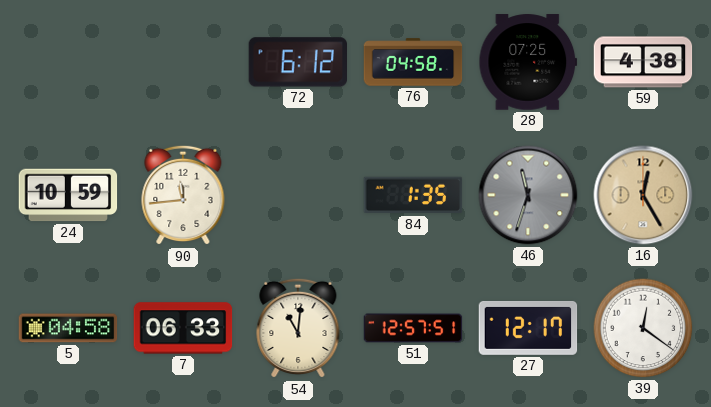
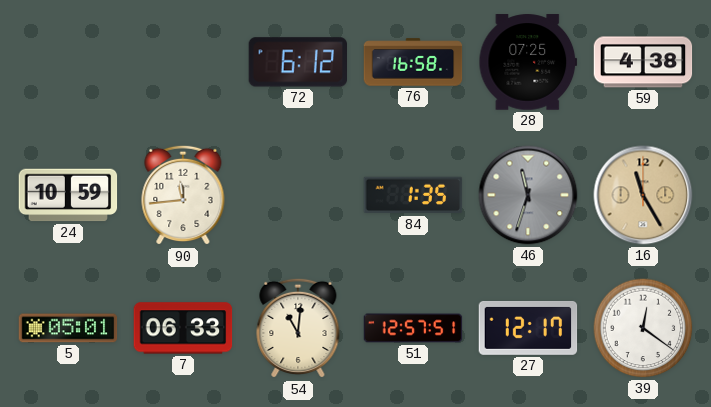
76: 04:58 -> 16:58 (413, 62)
16: 12:25 -> 11:25 (643, 195)
5: 04:58 -> 05:01 (68, 328)
